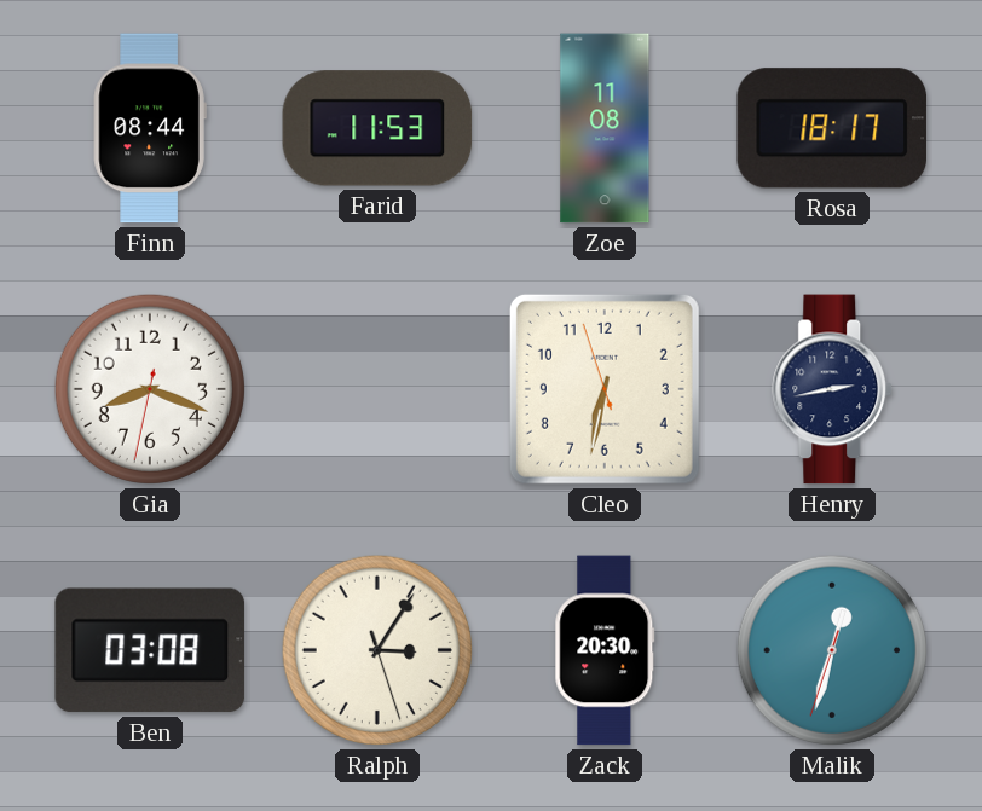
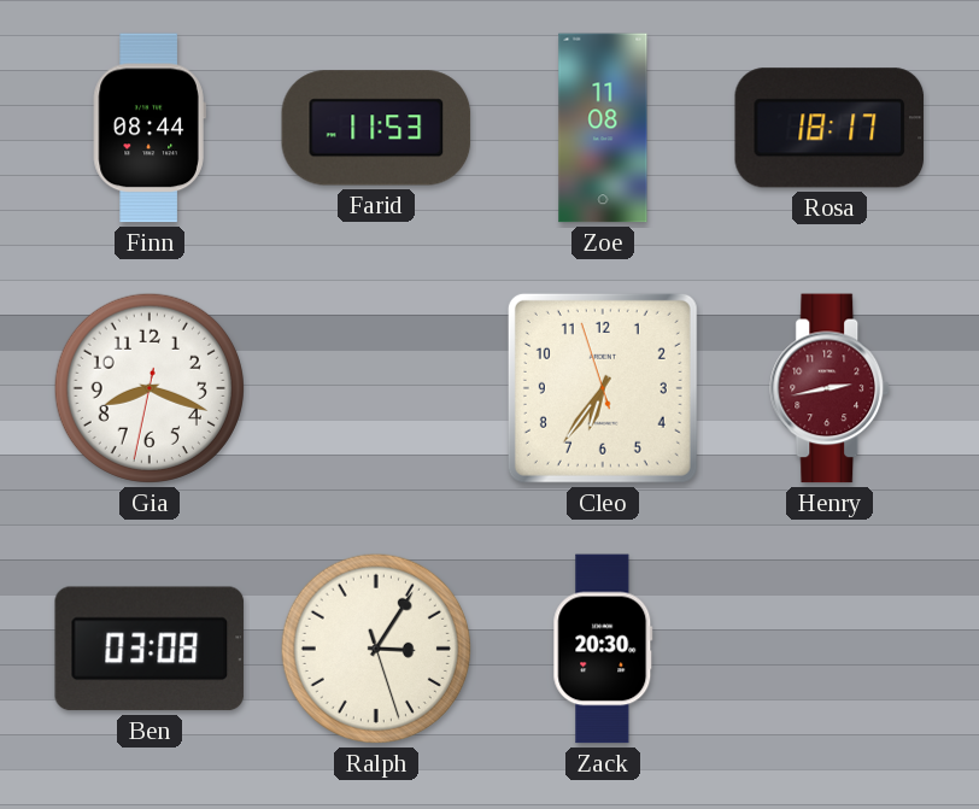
Cleo: 6:31 -> 6:35 (603, 388)
Henry dial: navy -> burgundy (831, 388)
Malik: 12:32 -> none (832, 650)
